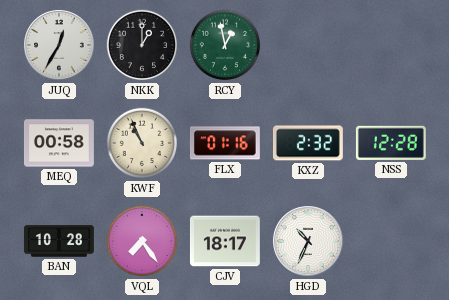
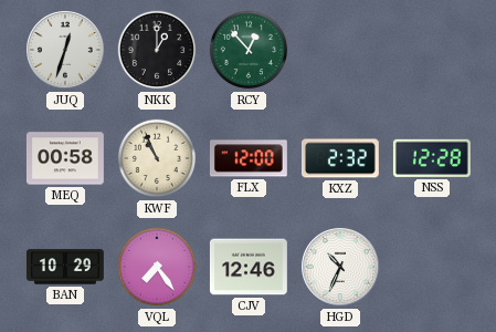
JUQ: 12:35 -> 12:33 (65, 50)
RCY: 12:58 -> 12:53 (249, 50)
FLX: 01:16 -> 12:00 (249, 158)
BAN: 10:28 -> 10:29 (65, 267)
CJV: 18:17 -> 12:46 (249, 267)
